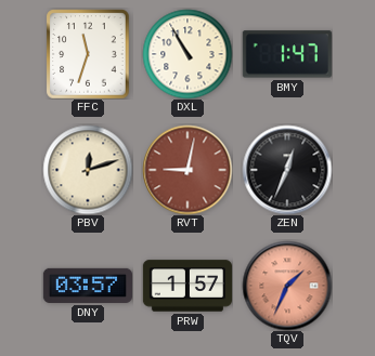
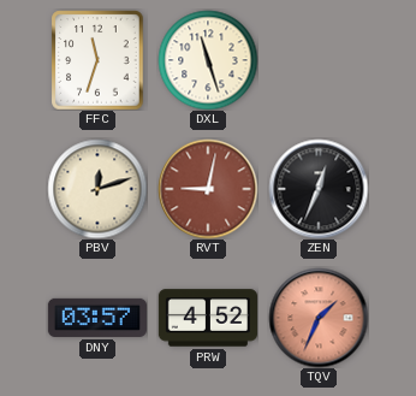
DXL: 10:55 -> 11:27 (208, 60)
BMY: 1:47 -> none (287, 54)
PRW: 1:57 -> 4:52 (207, 318)
